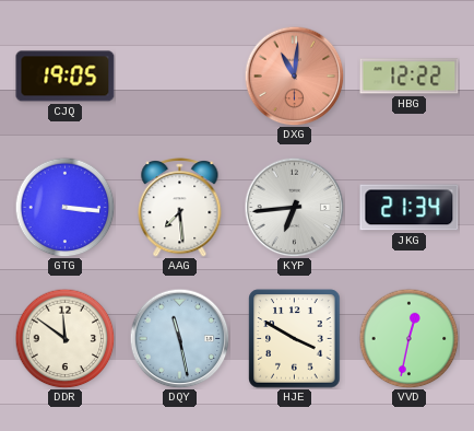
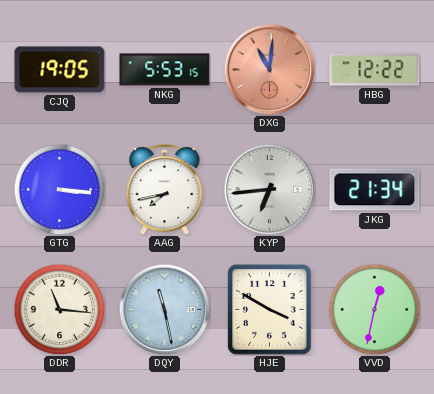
NKG: none -> 5:53 (165, 70)
AAG: 7:29 -> 7:43 (165, 190)
DDR: 11:51 -> 11:16 (59, 309)
